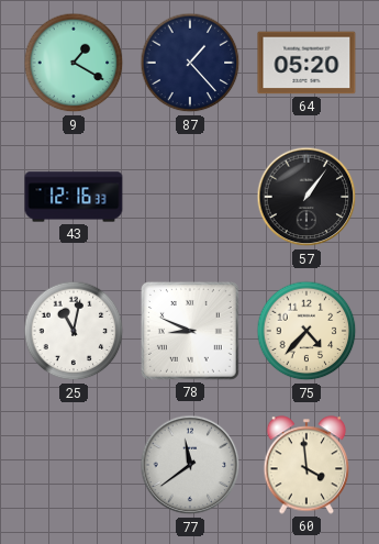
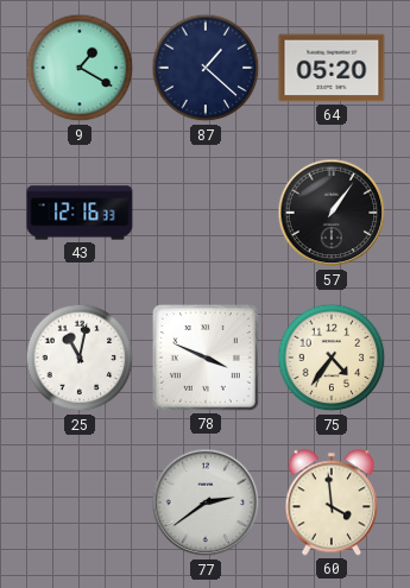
87: 1:23 -> 1:22 (206, 68)
78: 8:49 -> 3:49 (206, 358)
75: 4:37 -> 4:36 (332, 358)
77: 11:39 -> 2:39 (206, 502)
